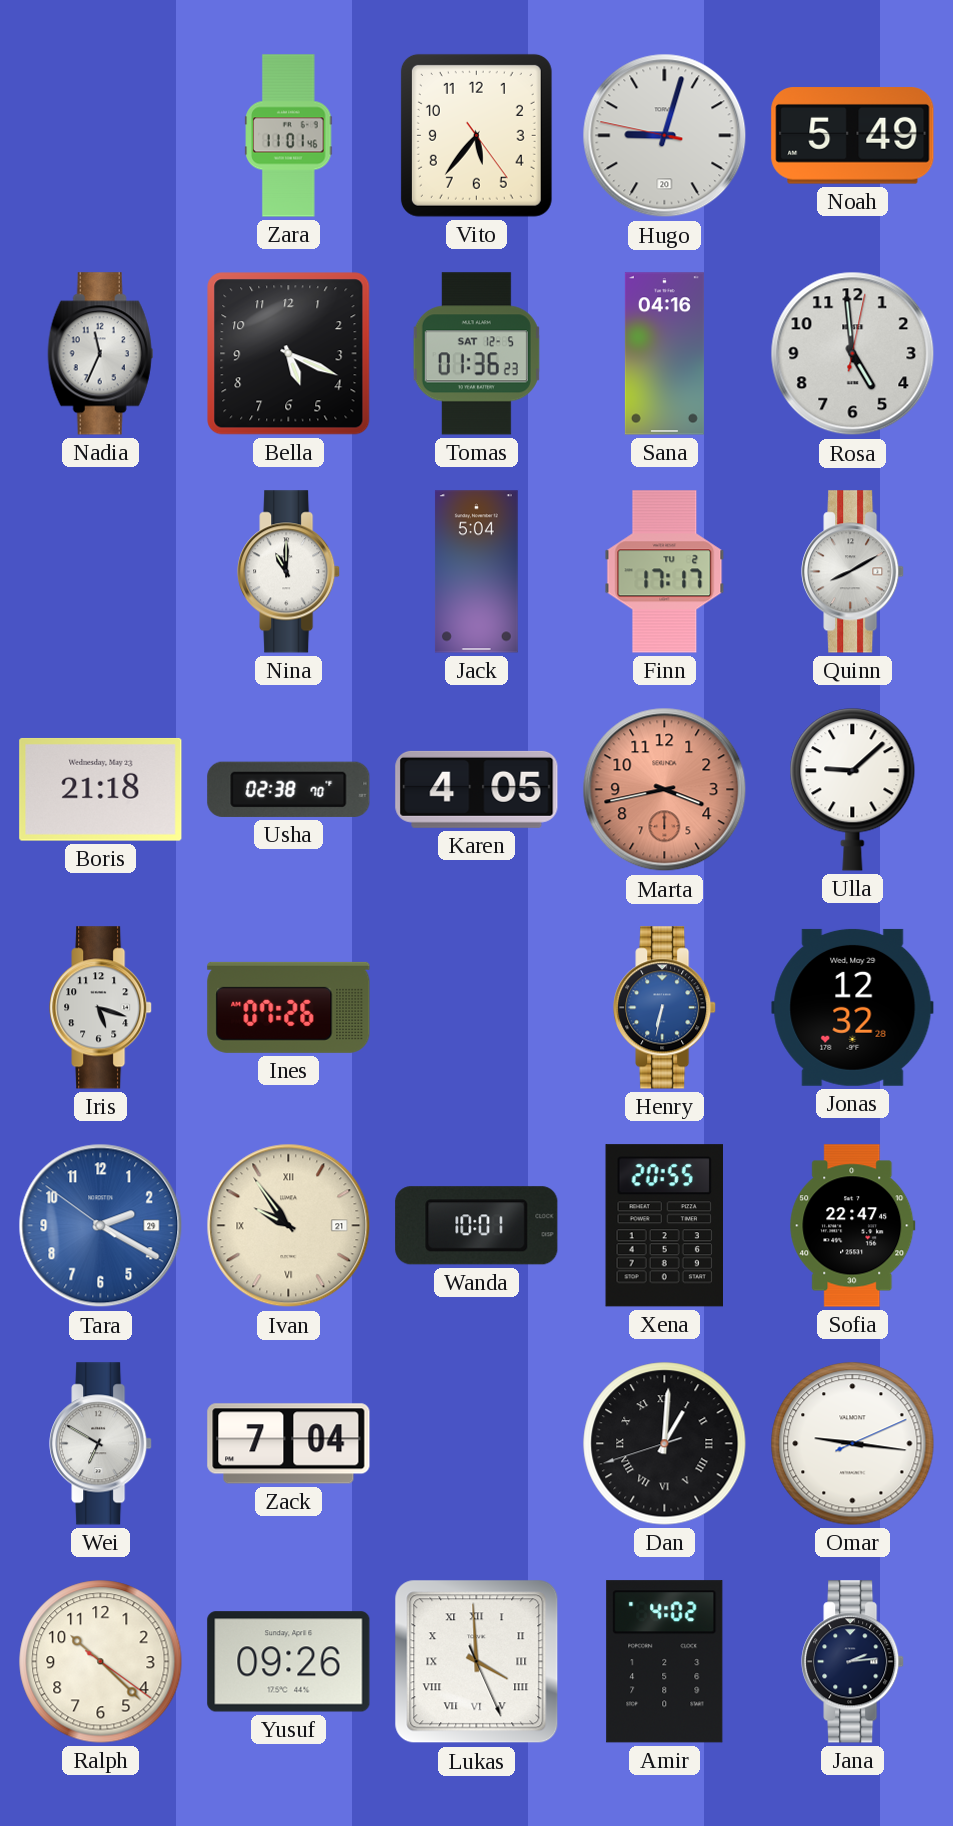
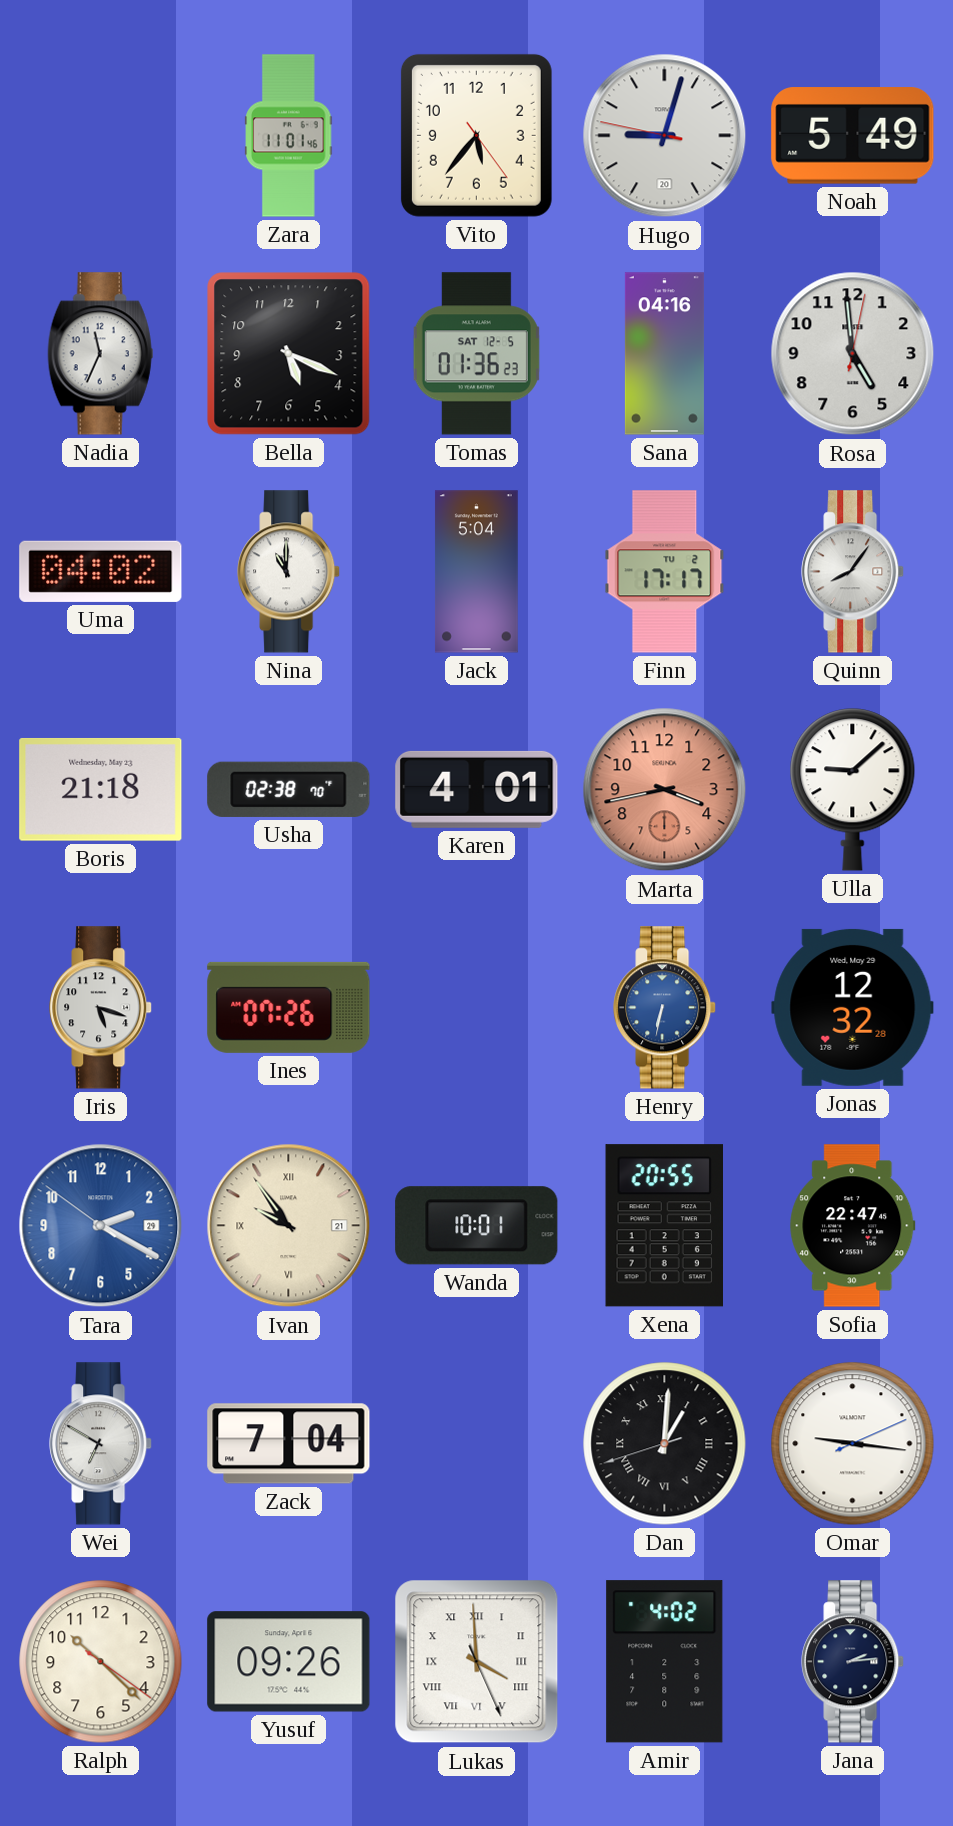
Uma: none -> 04:02 (101, 571)
Quinn: 8:10 -> 8:06 (853, 572)
Karen: 4:05 -> 4:01 (477, 789)
